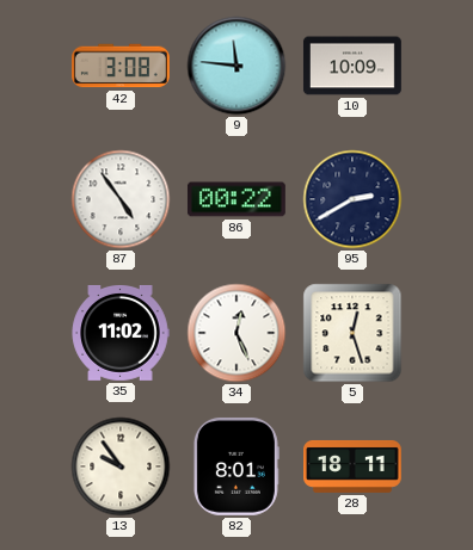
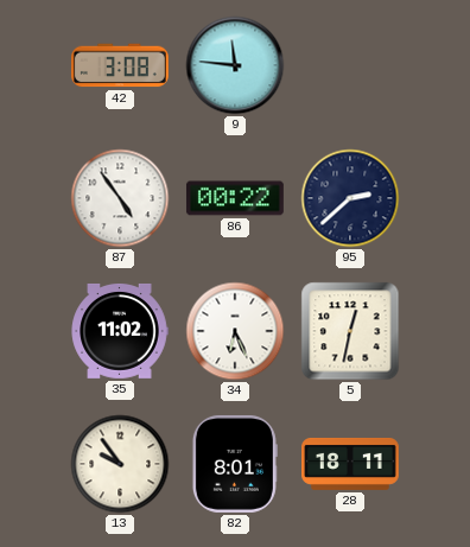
10: 10:09 -> none (352, 66)
95: 2:40 -> 2:38 (350, 198)
34: 12:26 -> 6:26 (235, 331)
5: 12:27 -> 12:32 (350, 331)
